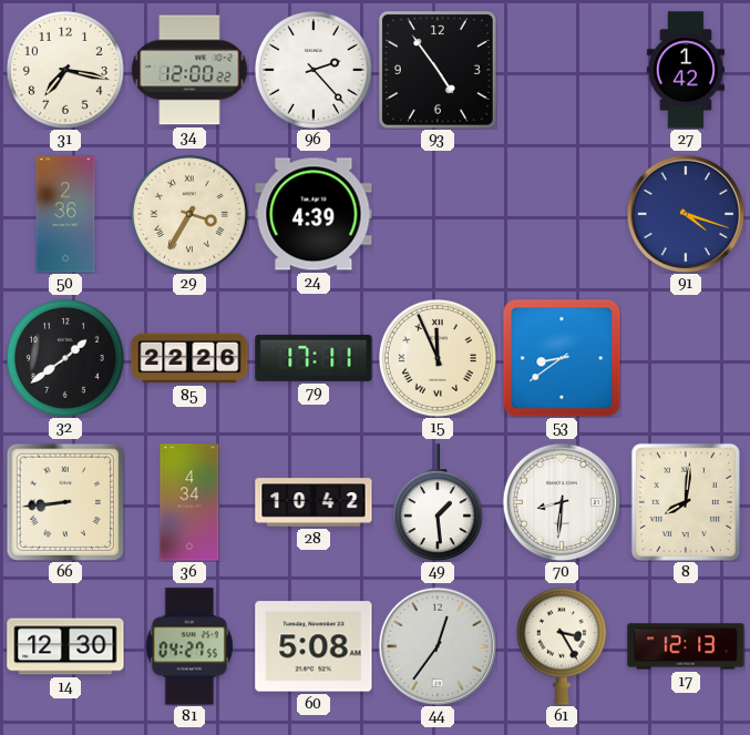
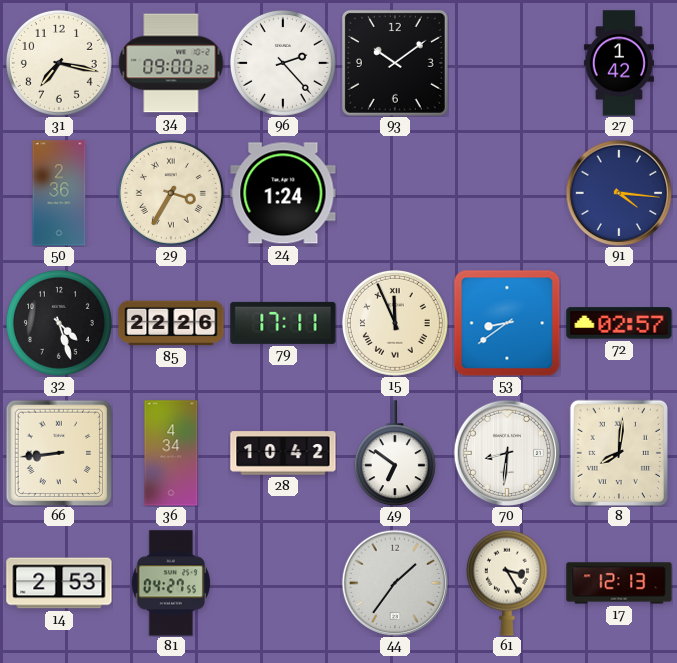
34: 12:00 -> 09:00 (171, 63)
93: 4:54 -> 10:09 (395, 63)
24: 4:39 -> 1:24 (283, 193)
91: 4:18 -> 4:16 (618, 192)
32: 1:39 -> 4:27 (59, 323)
72: none -> 02:57 (619, 323)
49: 1:29 -> 6:51 (395, 453)
14: 12:30 -> 2:53 (59, 583)
60: 5:08 -> none (314, 646)
44: 12:36 -> 1:36 (394, 582)
